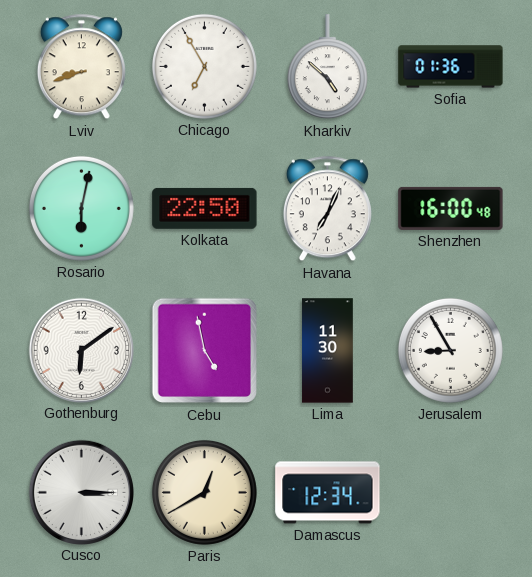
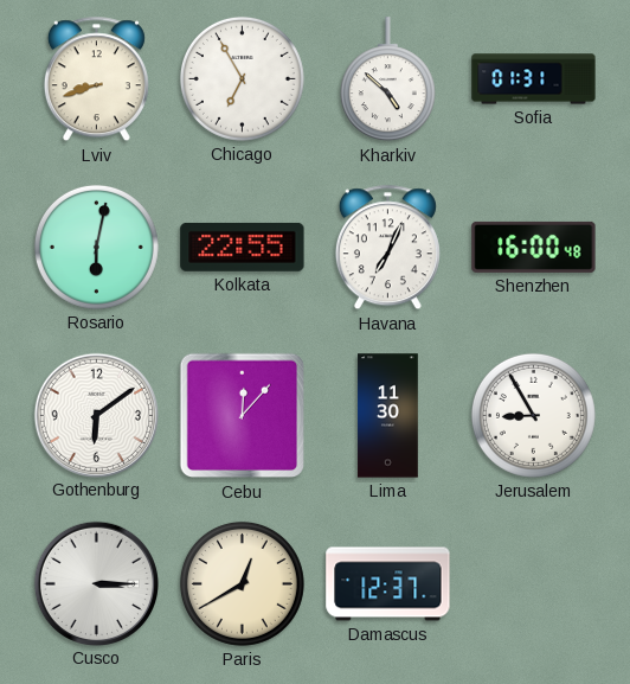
Sofia: 01:36 -> 01:31 (534, 79)
Kolkata: 22:50 -> 22:55 (243, 247)
Cebu: 4:58 -> 12:07 (243, 416)
Damascus: 12:34 -> 12:37 (388, 584)
